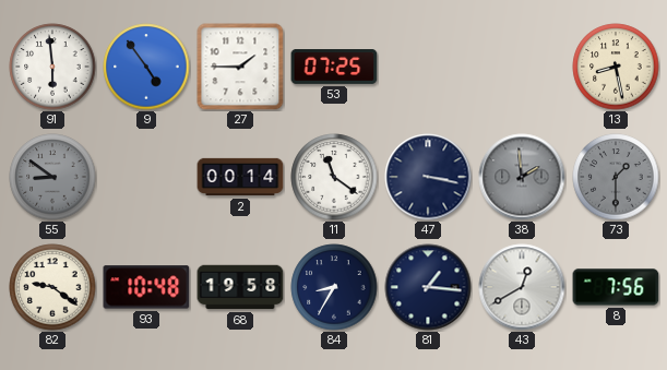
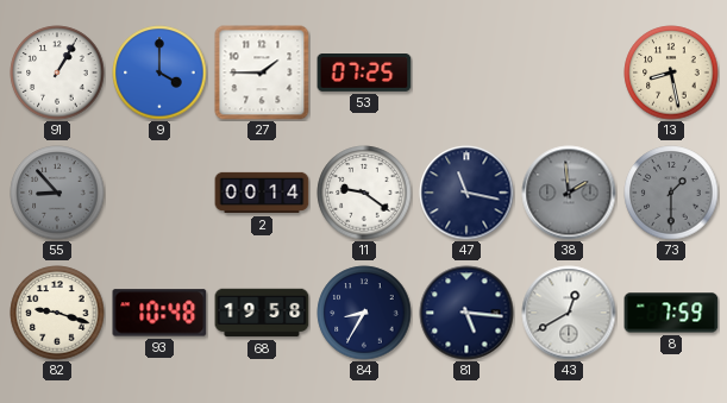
91: 5:59 -> 1:05 (57, 73)
9: 4:54 -> 4:00 (159, 73)
55: 8:51 -> 8:53 (57, 193)
11: 11:21 -> 9:21 (364, 193)
47: 3:17 -> 11:17 (466, 193)
82: 9:21 -> 9:18 (57, 313)
81: 1:16 -> 5:16 (466, 313)
8: 7:56 -> 7:59 (671, 313)
